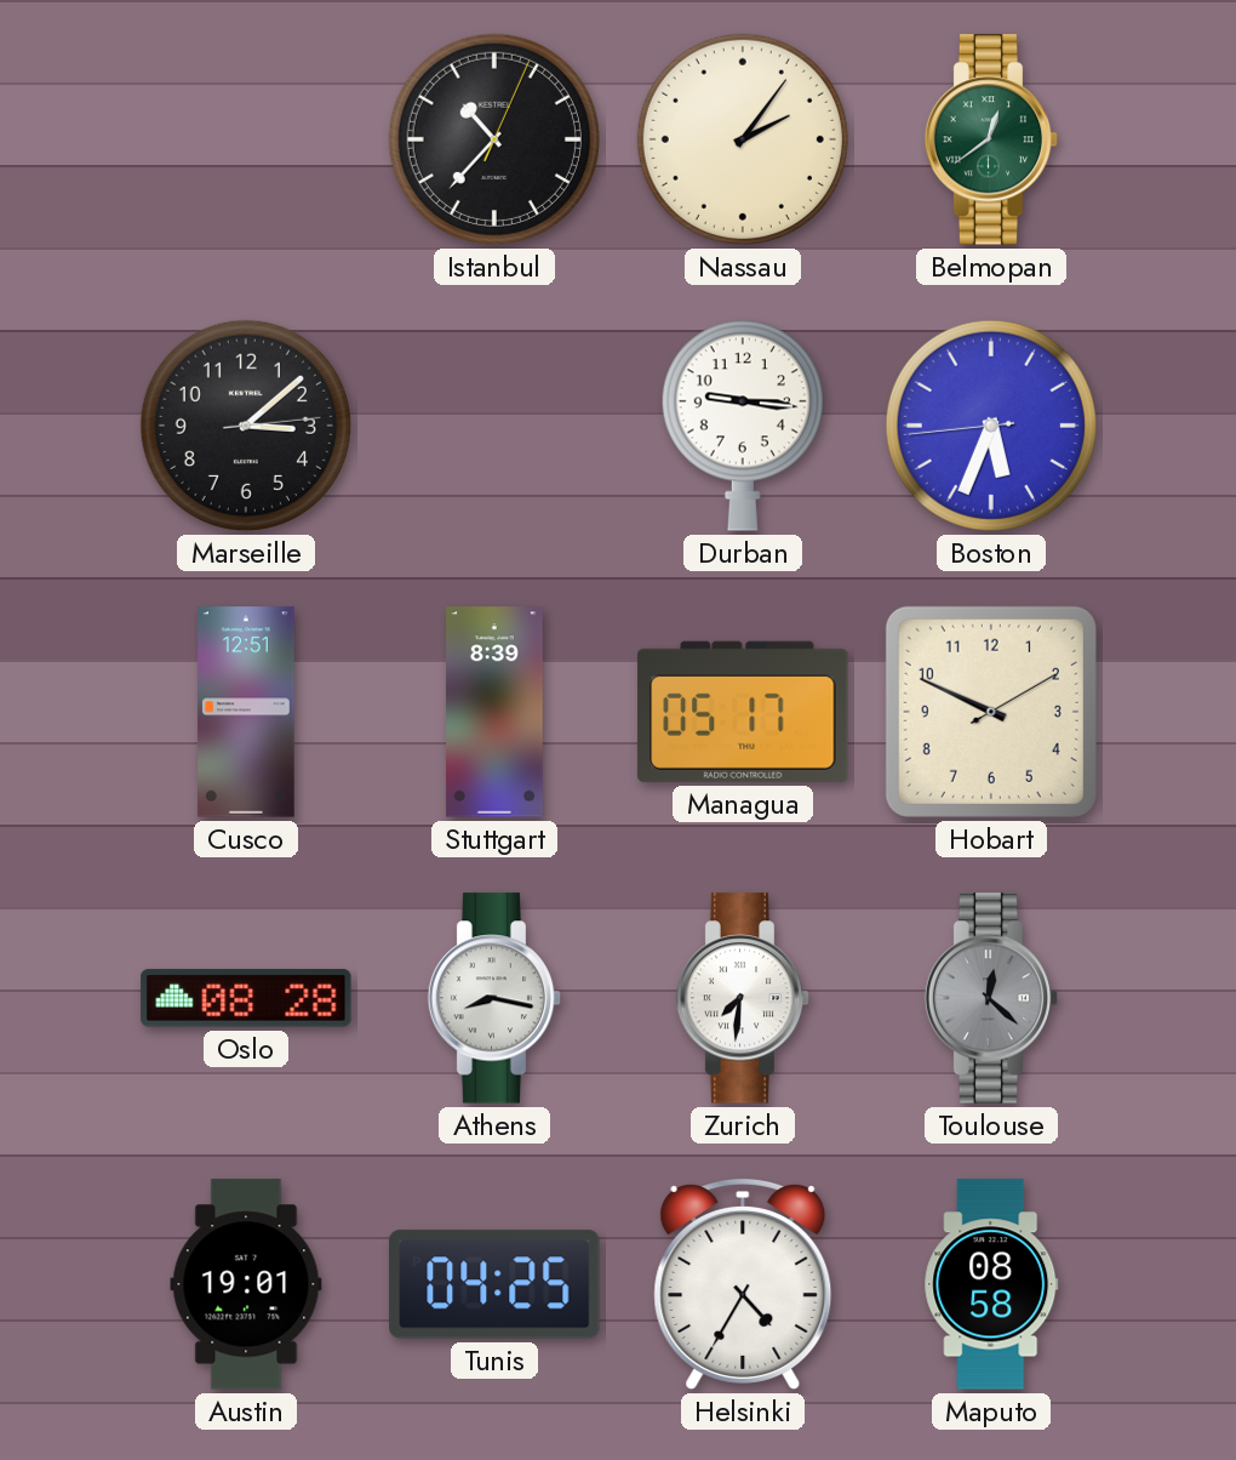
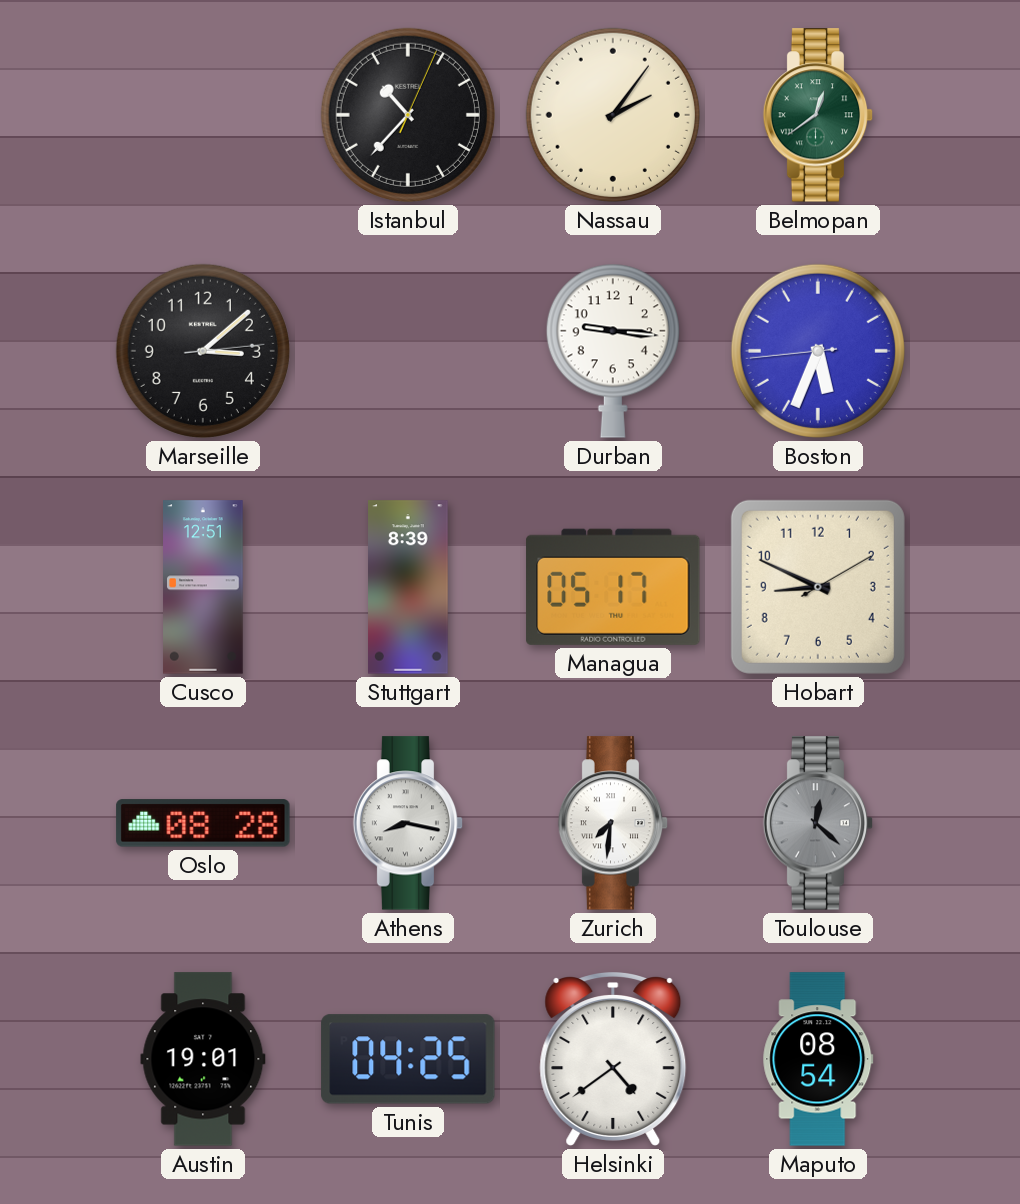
Hobart: 9:49 -> 8:49 (818, 587)
Helsinki: 4:35 -> 4:39 (613, 1060)
Maputo: 08:58 -> 08:54 (818, 1059)
